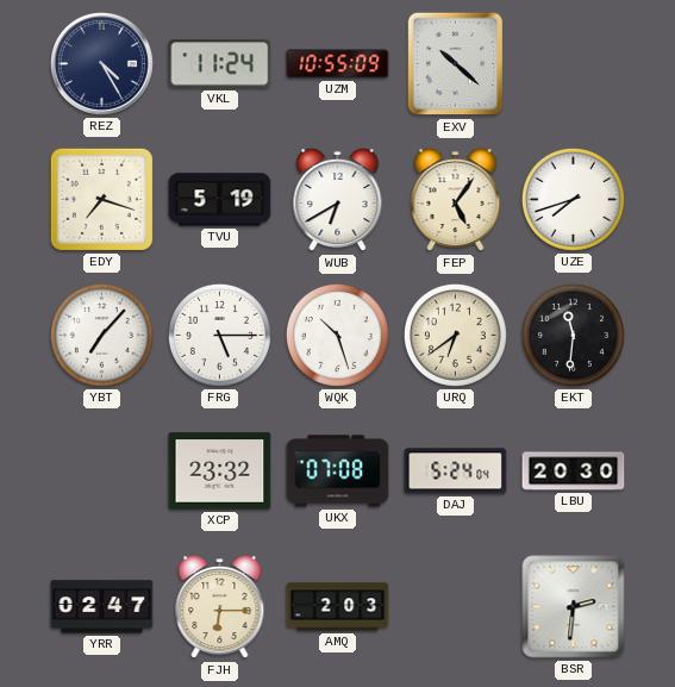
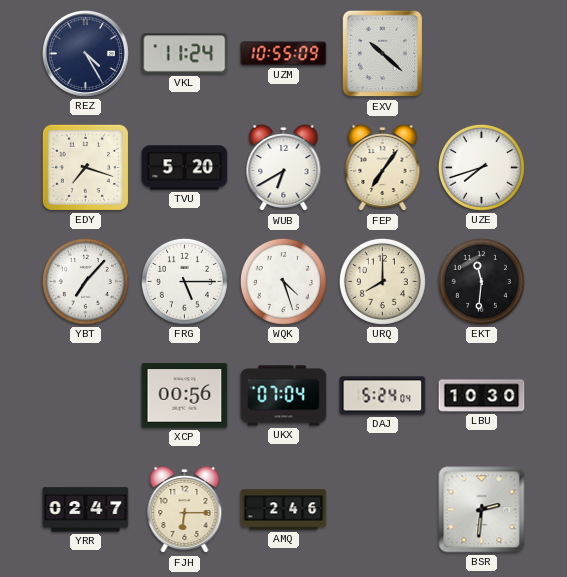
TVU: 5:19 -> 5:20 (185, 168)
FEP: 5:06 -> 7:06 (383, 168)
WQK: 10:27 -> 4:27 (283, 281)
URQ: 6:39 -> 8:00 (382, 281)
XCP: 23:32 -> 00:56 (185, 396)
UKX: 07:08 -> 07:04 (284, 396)
LBU: 20:30 -> 10:30 (482, 396)
AMQ: 2:03 -> 2:46 (284, 510)
